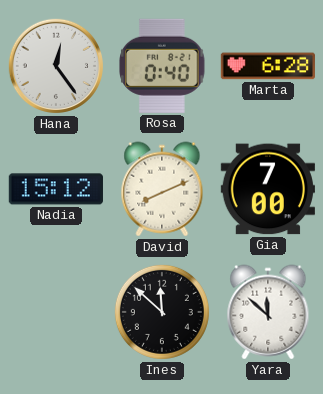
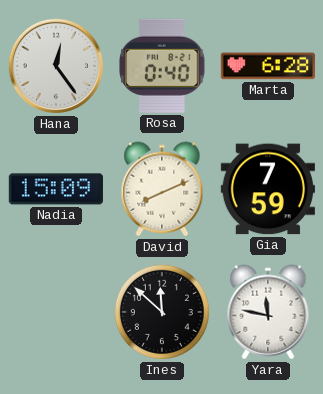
Nadia: 15:12 -> 15:09 (56, 189)
Gia: 7:00 -> 7:59 (268, 189)
Yara: 11:52 -> 11:47 (268, 312)
